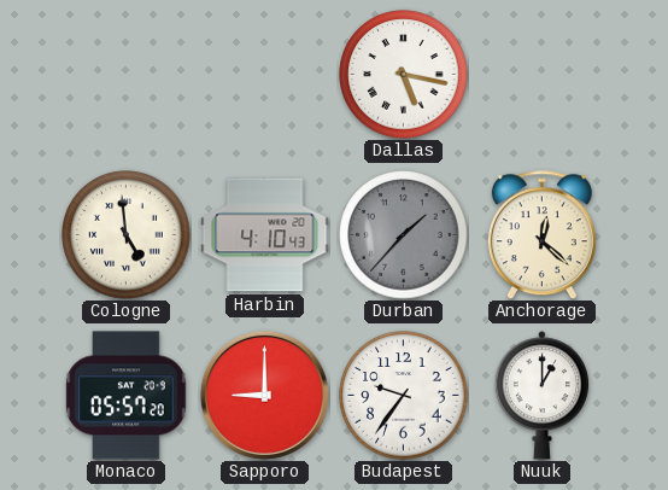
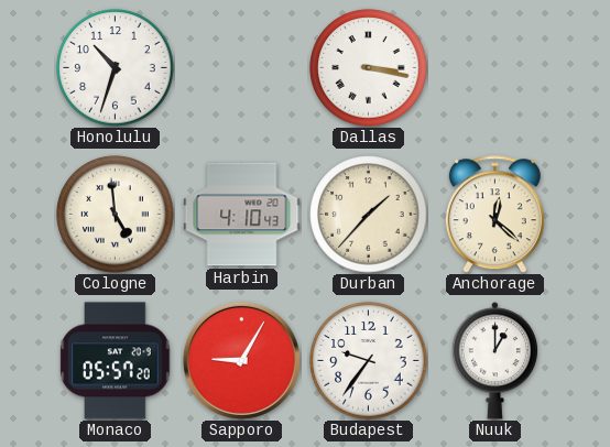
Honolulu: none -> 10:33 (116, 68)
Dallas: 5:17 -> 3:17 (369, 68)
Durban dial: grey -> cream (369, 215)
Sapporo: 9:00 -> 9:05 (241, 360)
